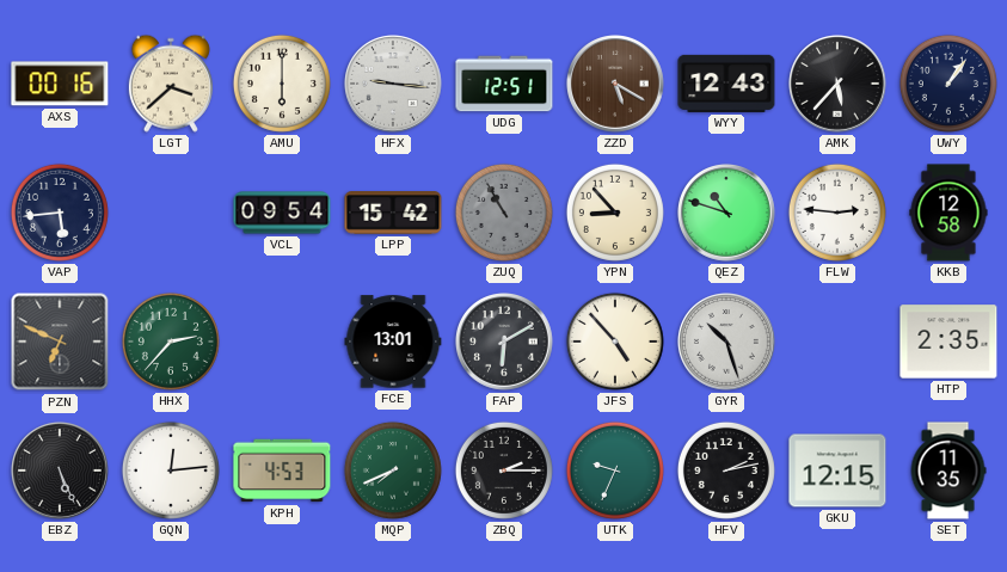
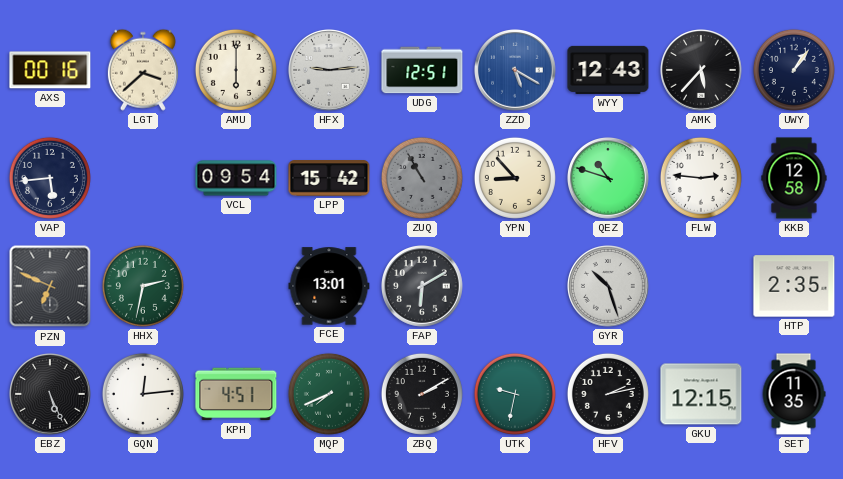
HFX: 9:16 -> 9:14 (330, 71)
ZZD dial: brown -> blue (516, 71)
HHX: 2:37 -> 2:32 (143, 286)
JFS: 4:53 -> none (615, 342)
KPH: 4:53 -> 4:51 (236, 394)
ZBQ: 2:15 -> 2:10 (422, 394)
UTK: 9:34 -> 9:32 (515, 394)
